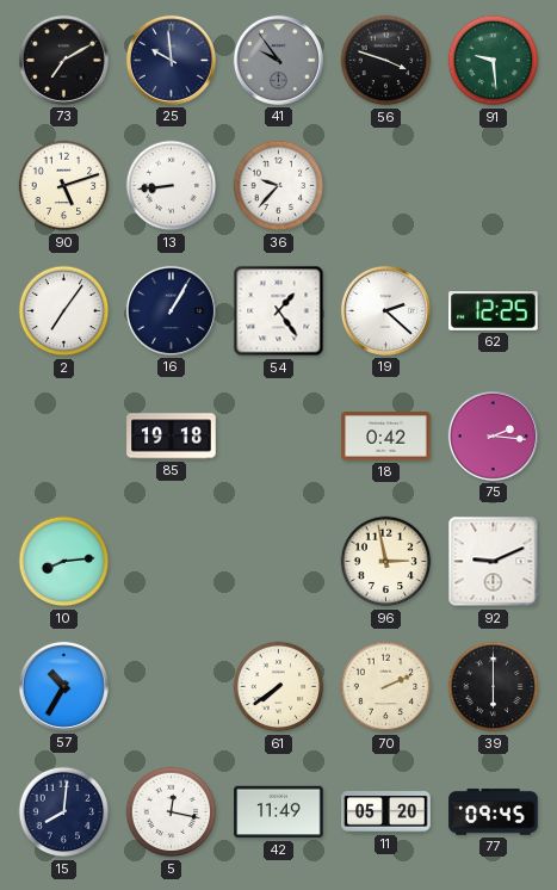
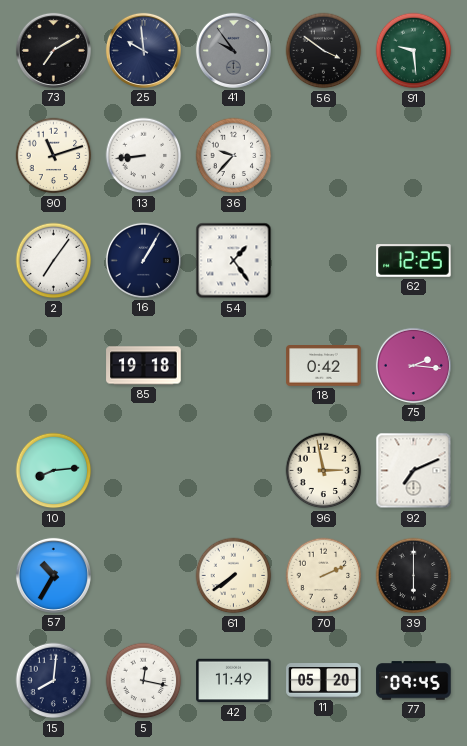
56: 3:48 -> 3:51 (324, 51)
90: 5:12 -> 11:12 (54, 156)
19: 2:22 -> none (385, 310)
92: 9:11 -> 7:11 (414, 471)
